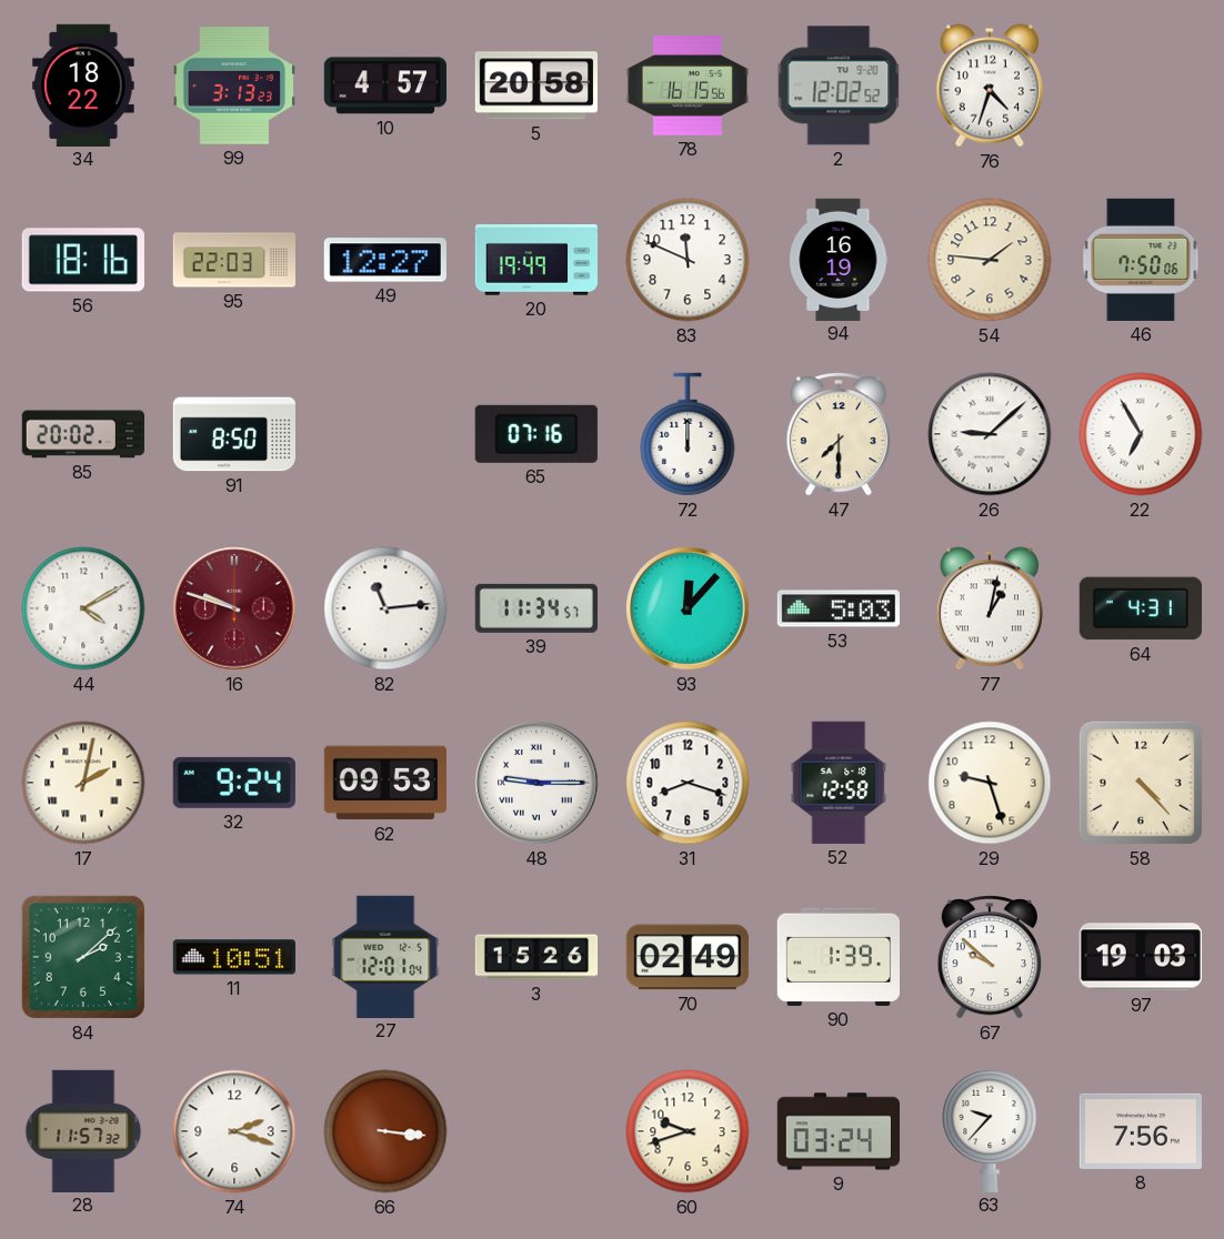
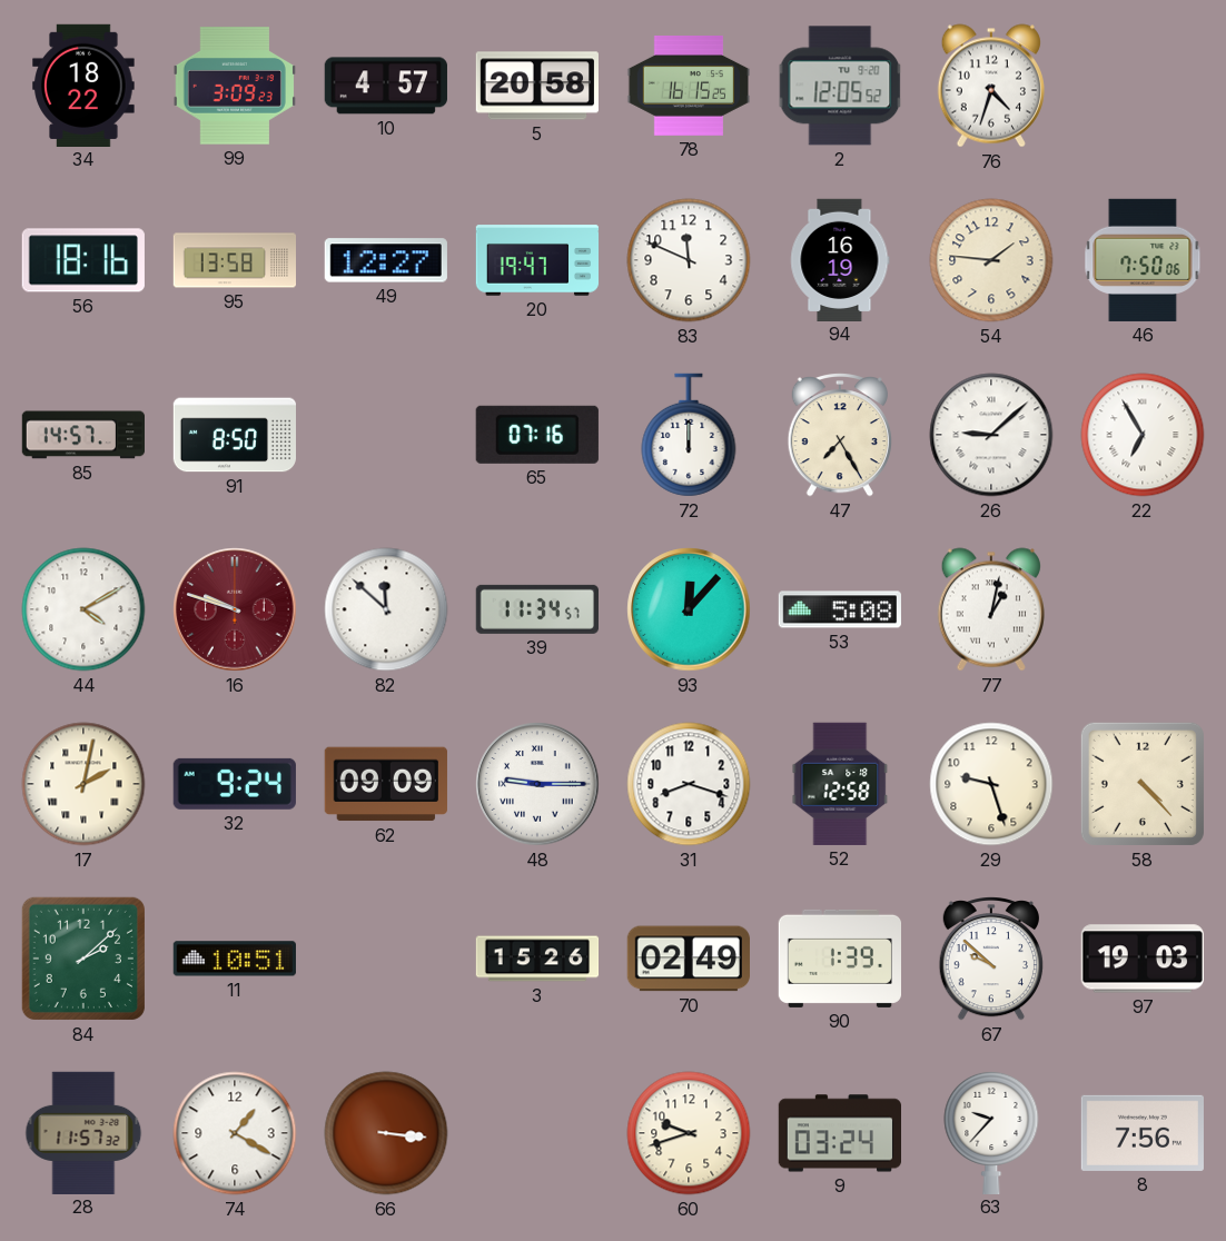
99: 3:13 -> 3:09 (235, 86)
78: 16:15:56 -> 16:15:25 (688, 87)
2: 12:02 -> 12:05 (840, 86)
95: 22:03 -> 13:58 (234, 260)
20: 19:49 -> 19:47 (537, 260)
85: 20:02 -> 14:57 (82, 435)
47: 7:30 -> 7:25 (839, 435)
82: 11:14 -> 11:52 (386, 609)
53: 5:03 -> 5:08 (840, 609)
64: 4:31 -> none (1141, 608)
62: 09:53 -> 09:09 (386, 784)
27: 12:01 -> none (385, 956)
74: 2:18 -> 1:20 (235, 1133)
